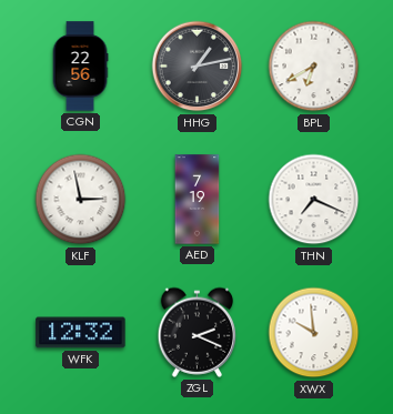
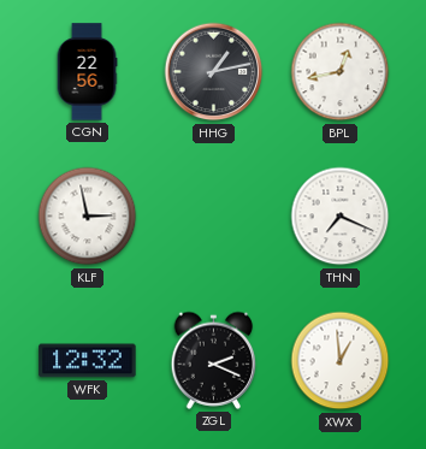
BPL: 6:40 -> 12:43 (341, 72)
AED: 7:19 -> none (198, 200)
XWX: 9:59 -> 12:59 (341, 361)
